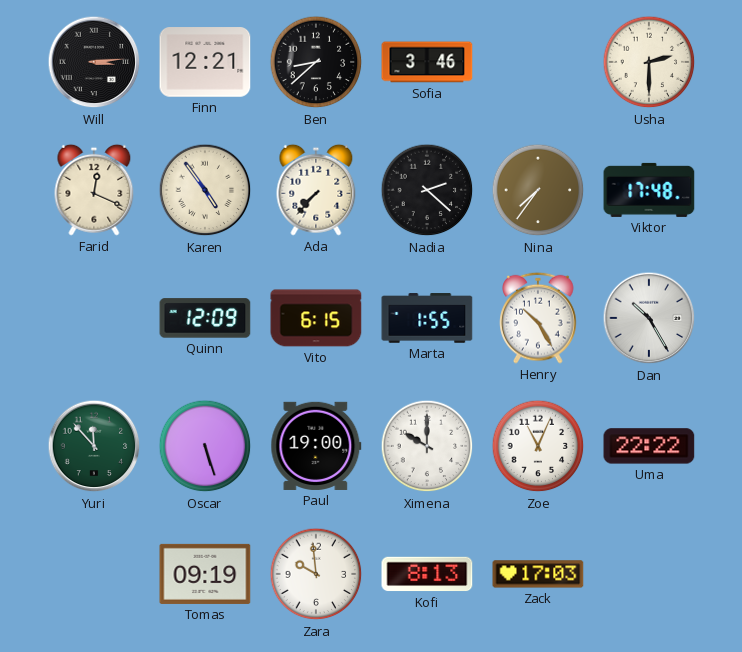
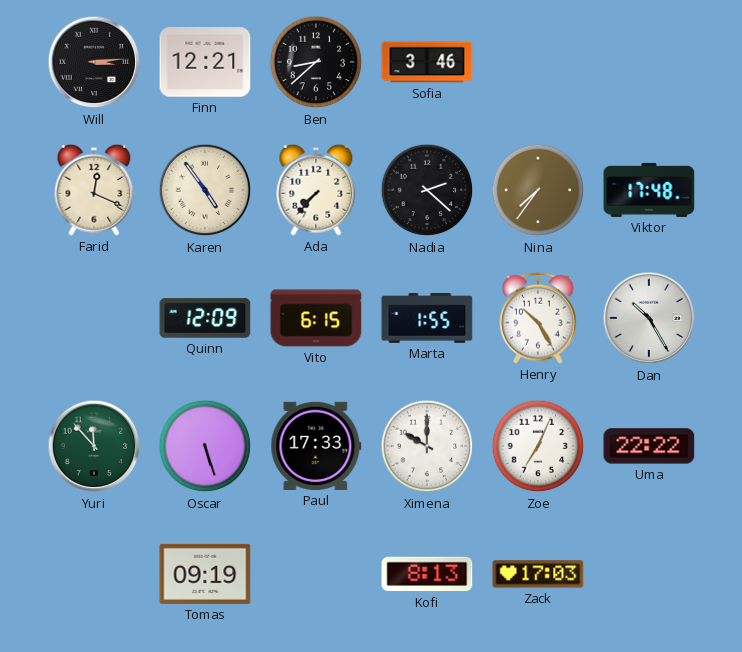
Usha: 2:30 -> none (649, 62)
Paul: 19:00 -> 17:33 (316, 446)
Zoe: 11:04 -> 7:04 (538, 446)
Zara: 9:59 -> none (316, 574)
